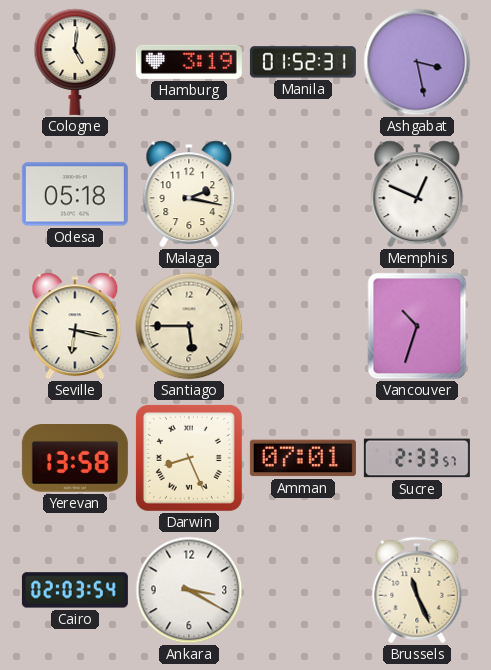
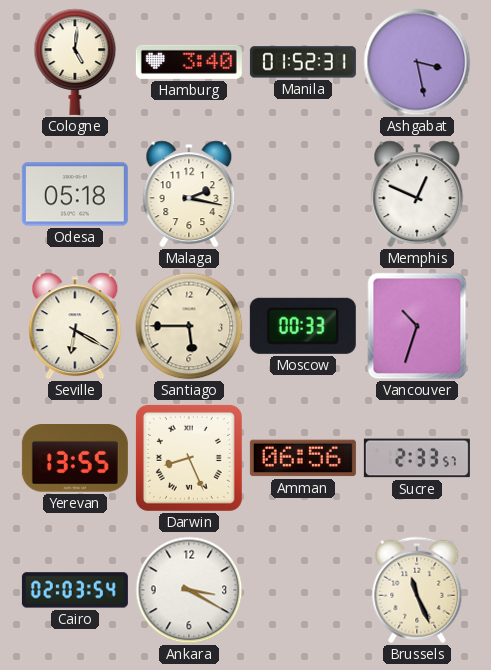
Hamburg: 3:19 -> 3:40 (189, 62)
Seville: 6:17 -> 6:20 (75, 326)
Moscow: none -> 00:33 (303, 326)
Yerevan: 13:58 -> 13:55 (75, 459)
Amman: 07:01 -> 06:56 (303, 458)
